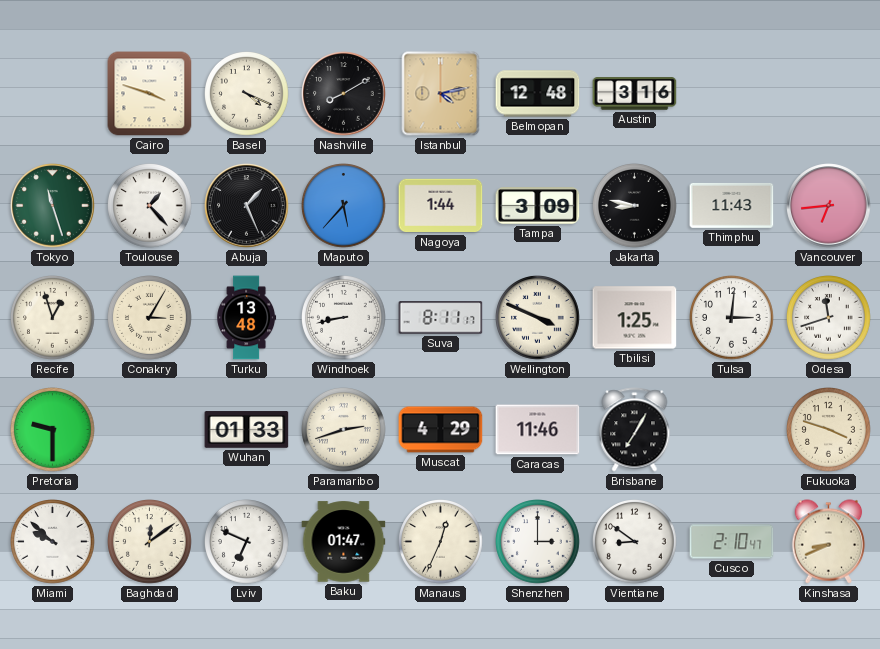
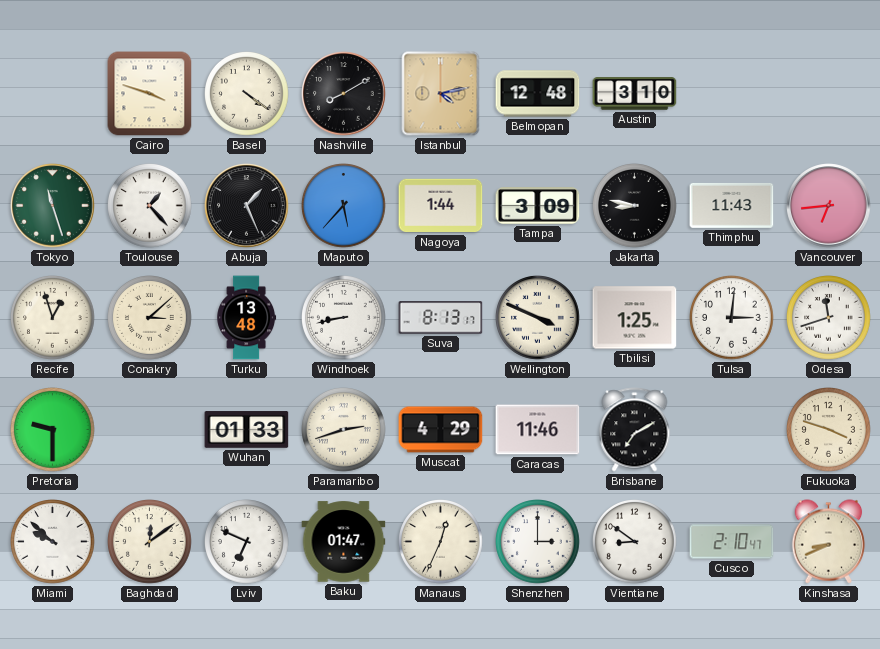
Basel: 4:19 -> 4:21 (247, 94)
Austin: 3:16 -> 3:10 (635, 94)
Conakry: 3:05 -> 3:08 (150, 318)
Suva: 8:11 -> 8:13 (441, 318)
Brisbane: 7:05 -> 7:10 (635, 430)
